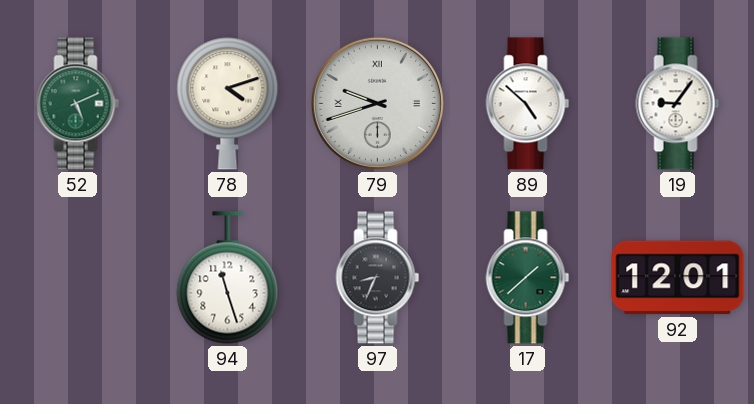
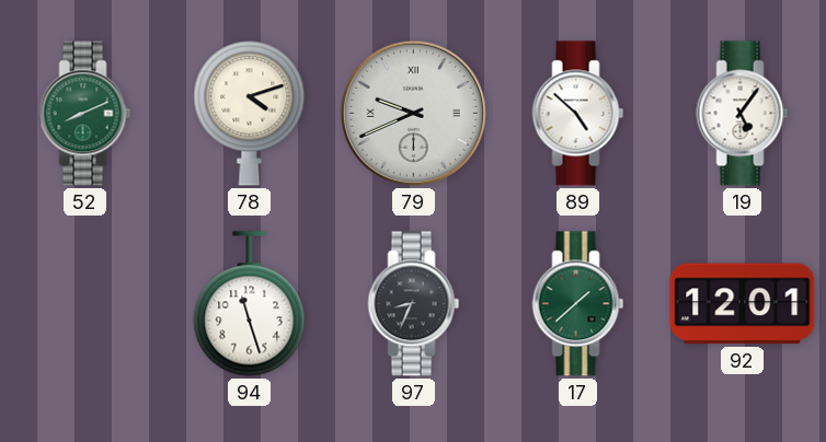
52: 5:11 -> 8:11 (85, 114)
79: 9:42 -> 9:41 (413, 113)
19: 9:06 -> 5:06 (743, 114)
